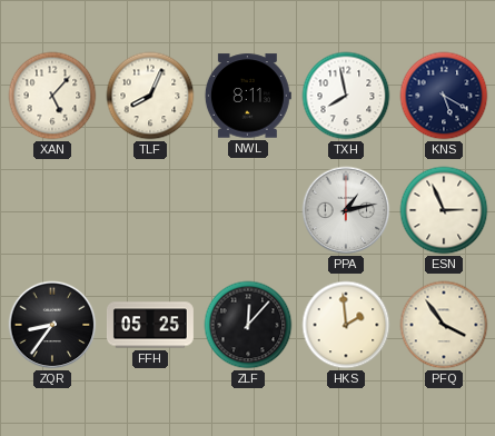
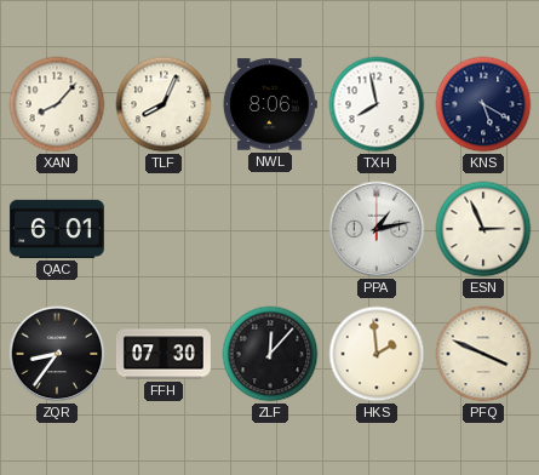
XAN: 5:07 -> 8:07 (57, 104)
NWL: 8:11 -> 8:06 (270, 104)
QAC: none -> 6:01 (57, 229)
FFH: 05:25 -> 07:30 (164, 354)
PFQ: 3:54 -> 3:49 (483, 354)
